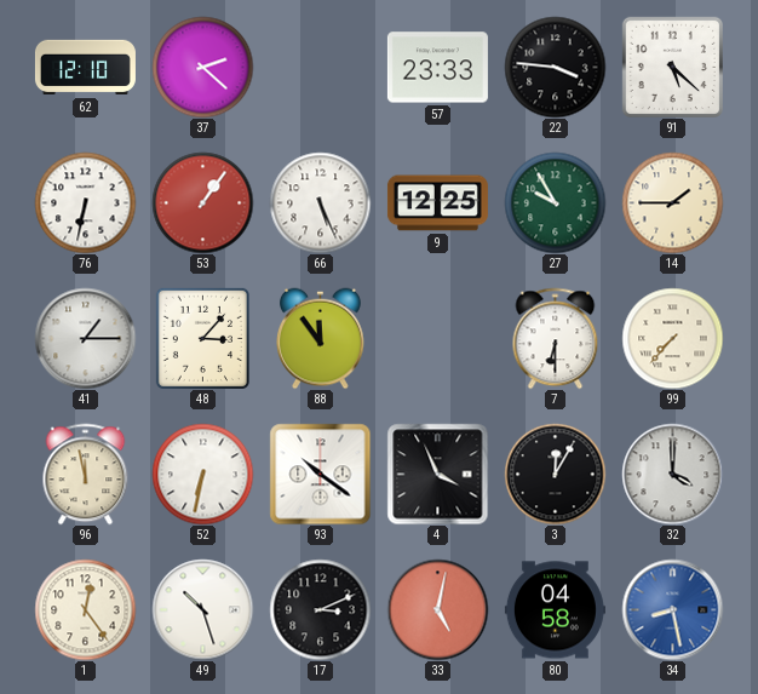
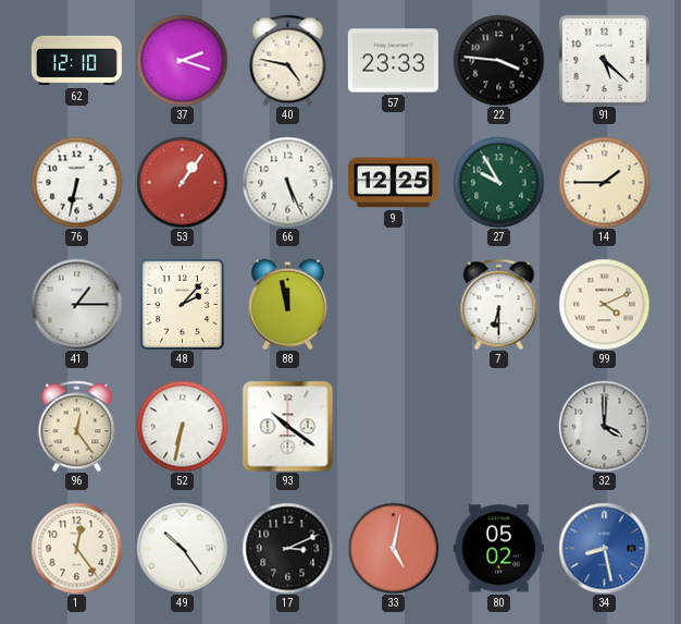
37: 2:22 -> 2:18 (182, 60)
40: none -> 4:47 (288, 60)
48: 3:07 -> 2:07 (182, 304)
88: 11:54 -> 11:58 (288, 304)
99: 7:37 -> 4:11 (604, 304)
96: 11:58 -> 12:24 (77, 426)
4: 3:56 -> none (437, 474)
3: 12:05 -> none (555, 474)
49: 10:27 -> 10:24 (182, 548)
80: 04:58 -> 05:02 (498, 549)
